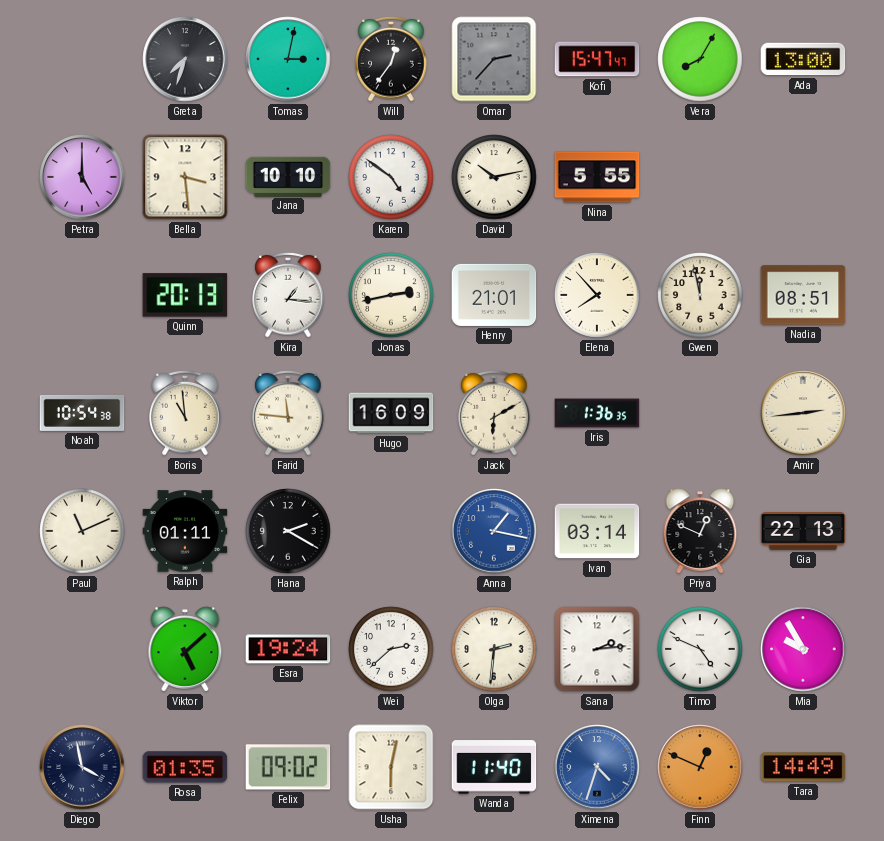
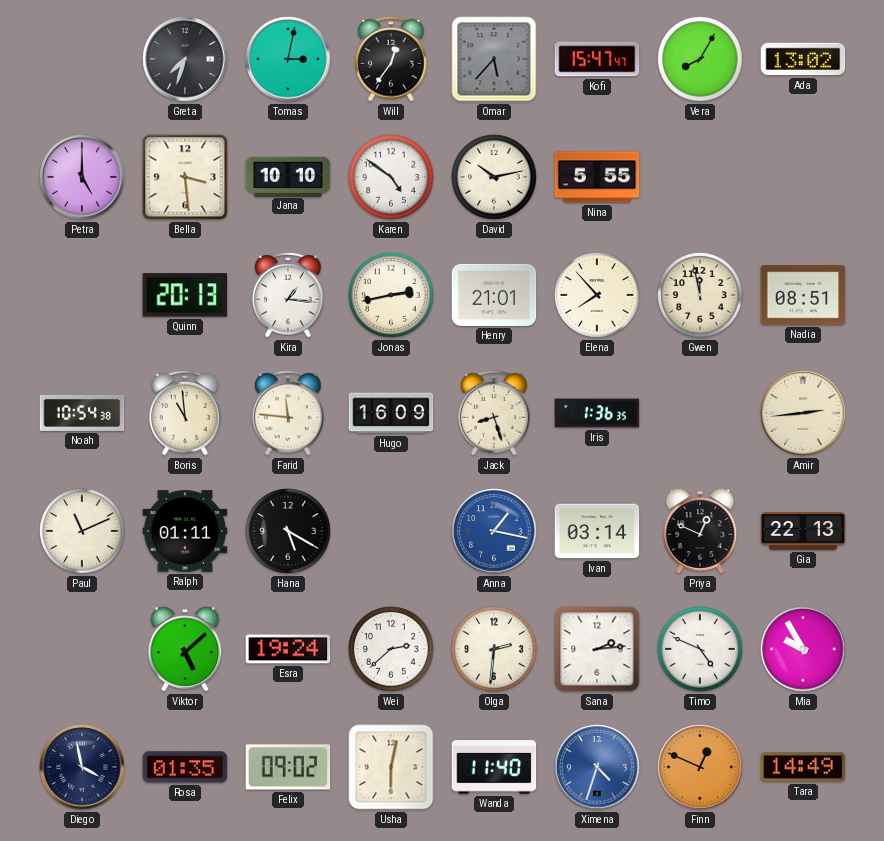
Omar: 2:37 -> 5:37 (494, 59)
Ada: 13:00 -> 13:02 (803, 59)
Jack: 6:10 -> 8:27 (494, 413)
Hana: 2:20 -> 5:20 (288, 531)
